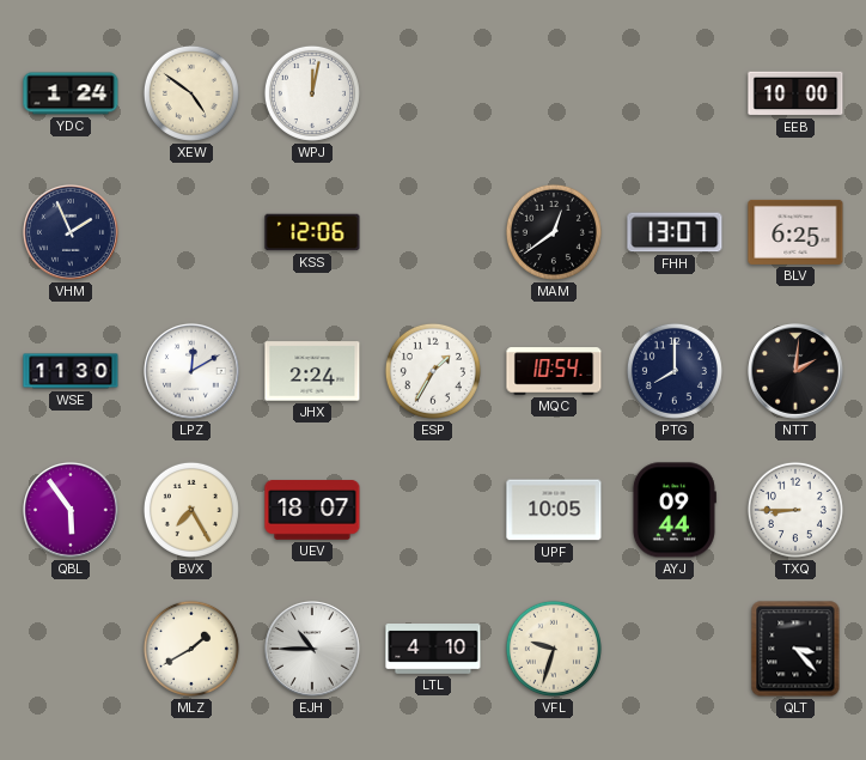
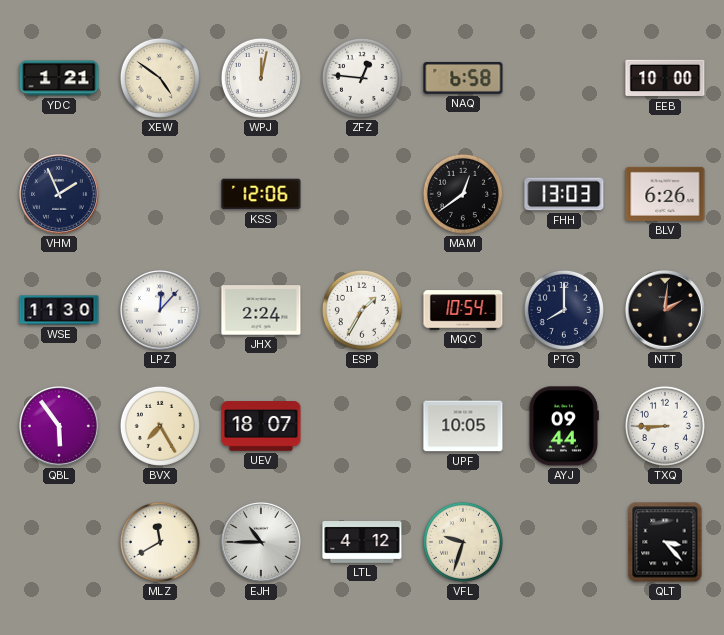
YDC: 1:24 -> 1:21 (59, 78)
ZFZ: none -> 12:46 (362, 78)
NAQ: none -> 6:58 (463, 78)
FHH: 13:07 -> 13:03 (564, 194)
BLV: 6:25 -> 6:26 (665, 194)
LPZ: 12:10 -> 12:07 (161, 311)
MLZ: 1:40 -> 11:40 (160, 542)
LTL: 4:10 -> 4:12 (362, 543)
